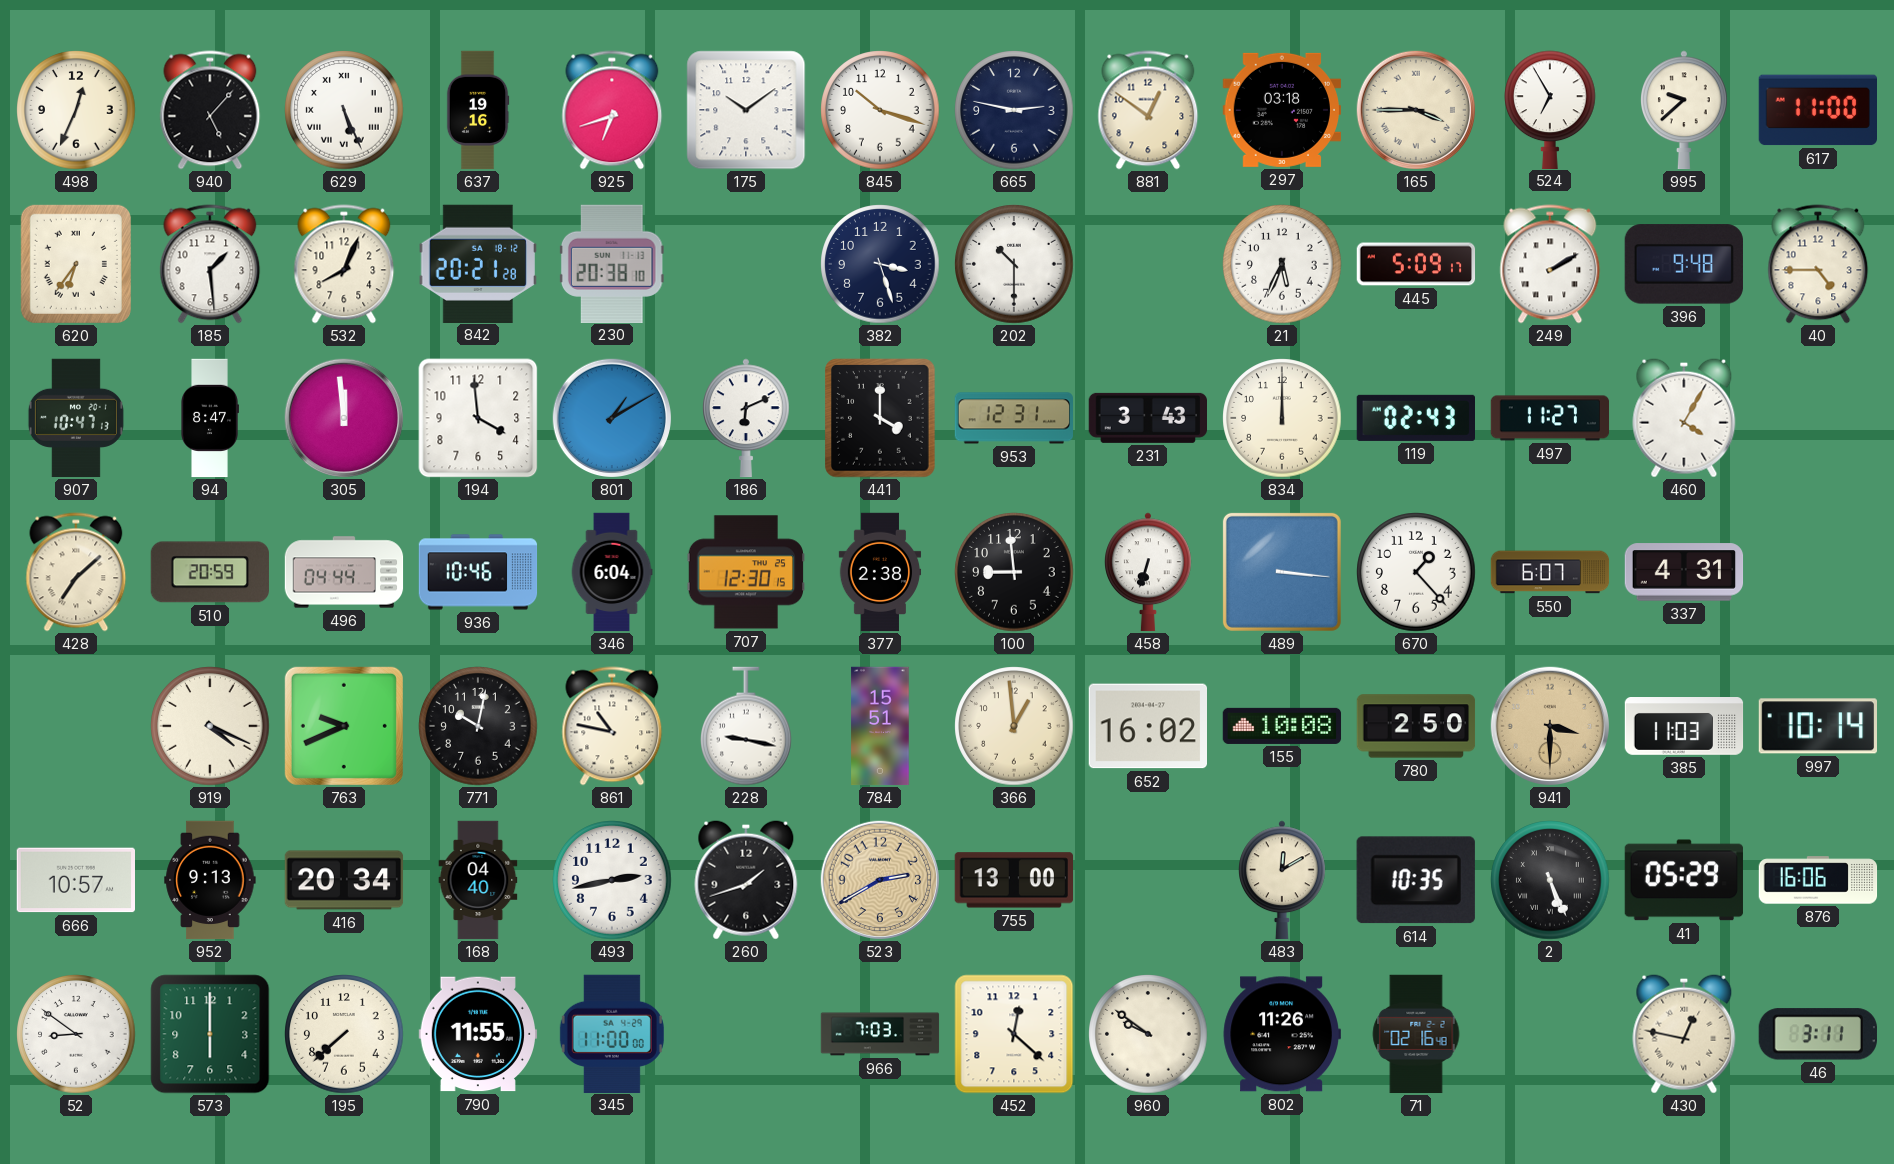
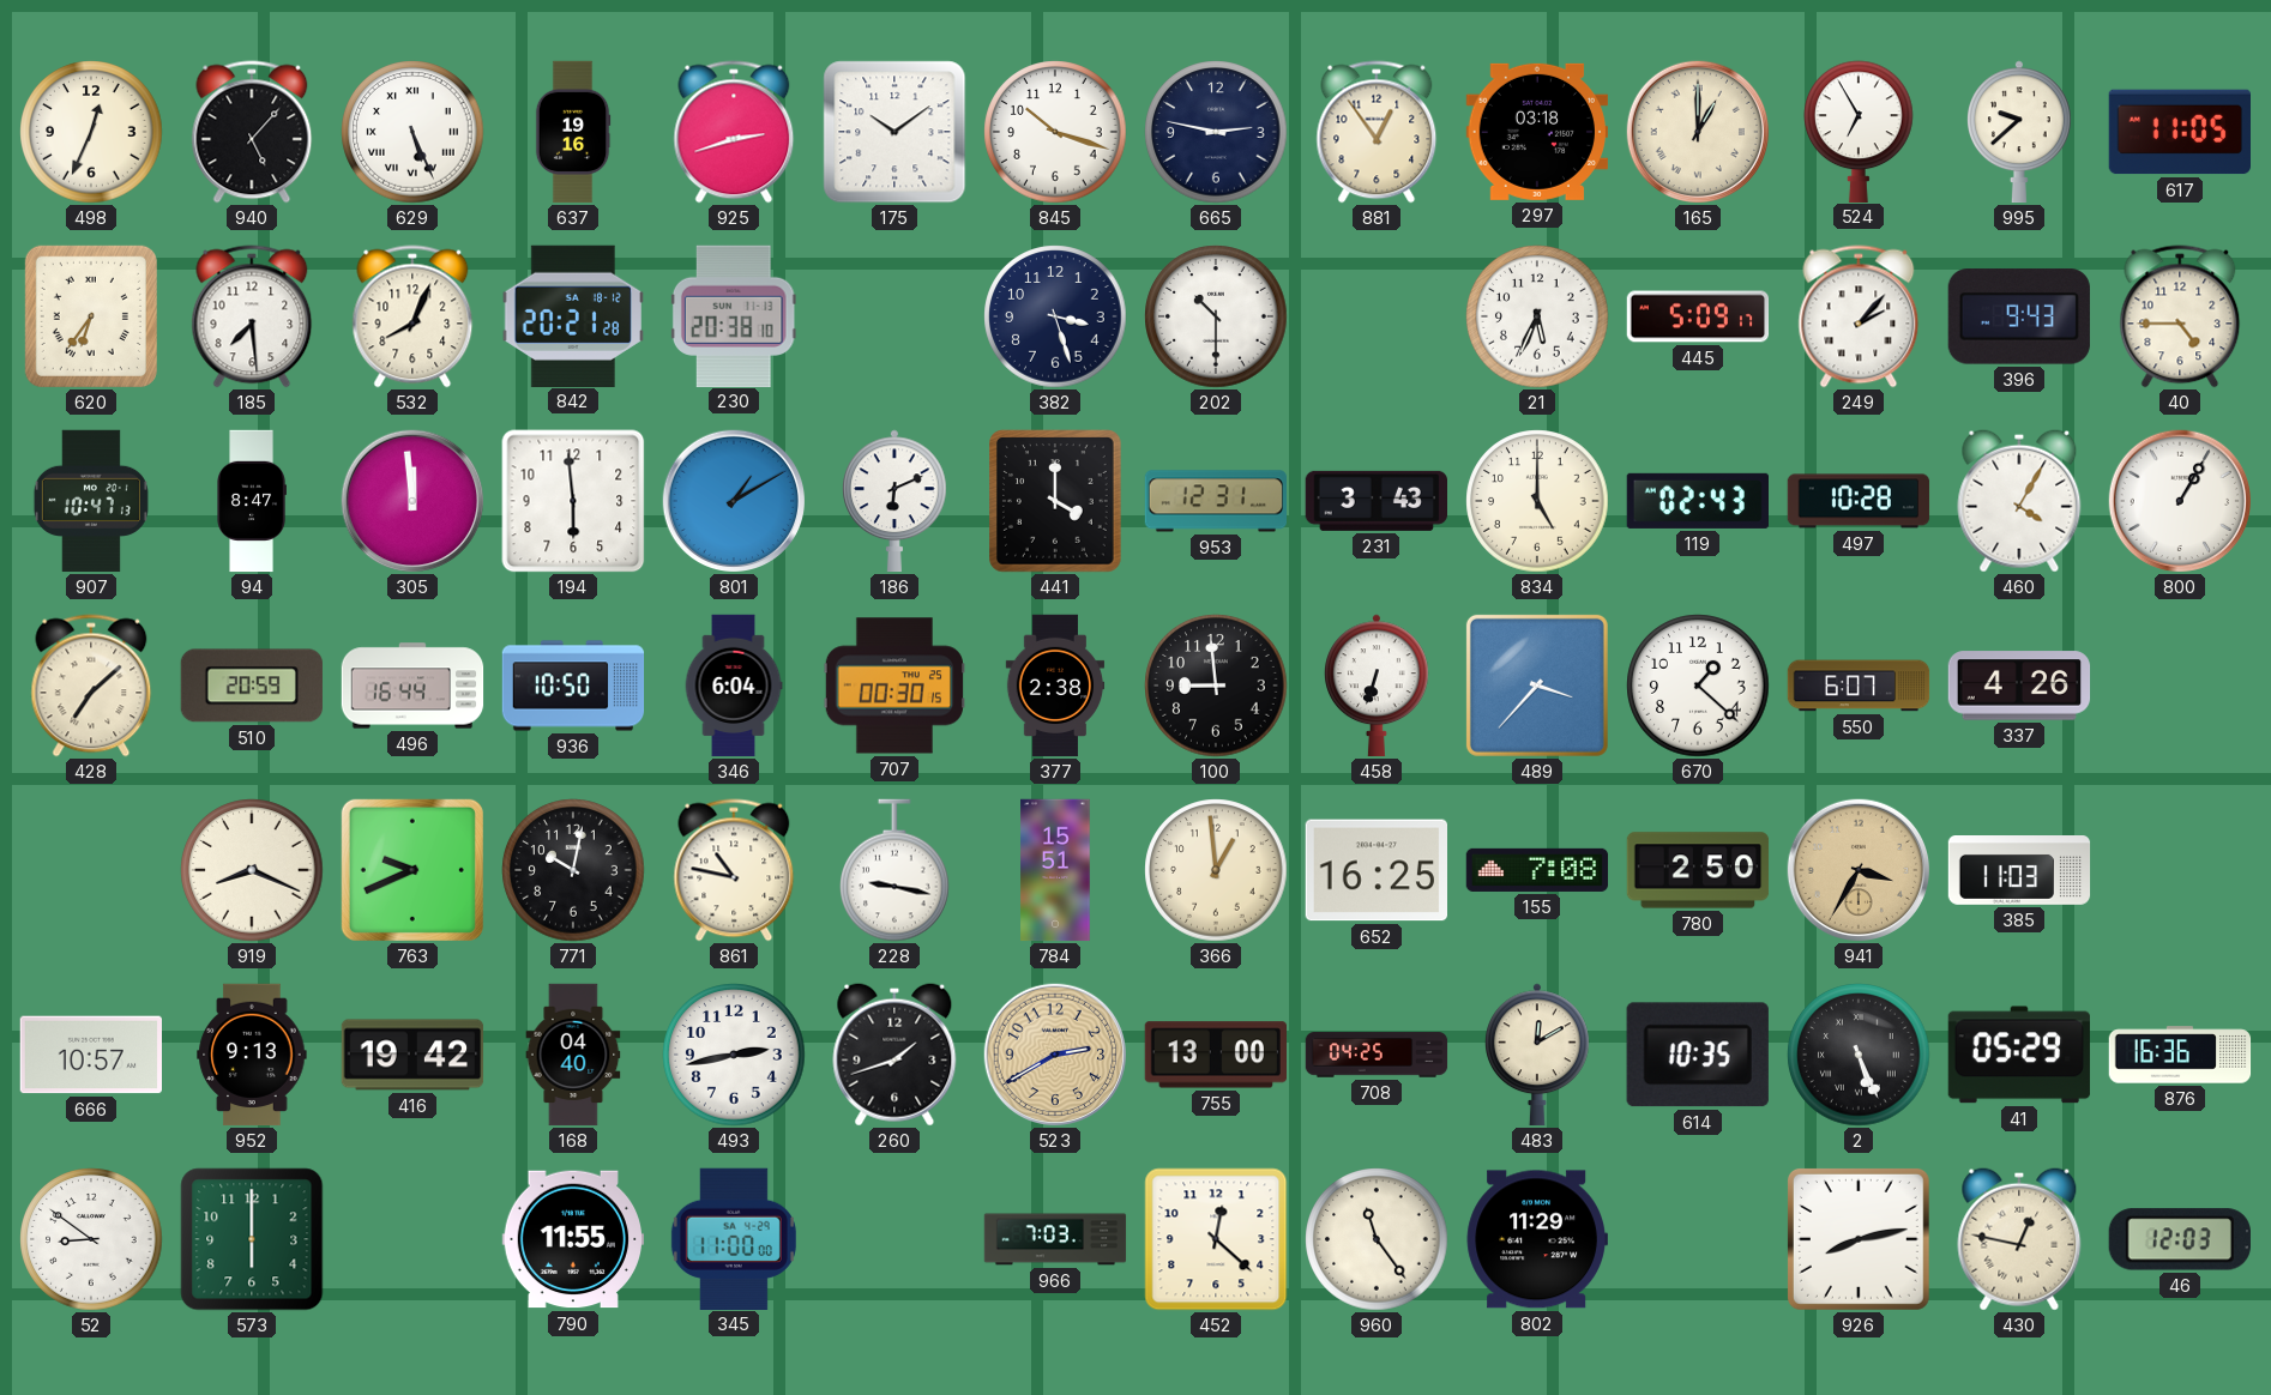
925: 6:42 -> 2:42 (734, 132)
881: 12:51 -> 12:54 (1377, 132)
165: 3:45 -> 1:00 (1698, 132)
617: 11:00 -> 11:05 (2179, 132)
185: 1:29 -> 7:29 (252, 316)
249: 2:10 -> 2:07 (1859, 316)
396: 9:48 -> 9:43 (2019, 316)
194: 3:59 -> 5:59 (573, 501)
834: 12:00 -> 5:00 (1537, 501)
497: 11:27 -> 10:28 (1859, 501)
800: none -> 1:05 (2180, 501)
496: 04:44 -> 16:44 (412, 686)
936: 10:46 -> 10:50 (573, 686)
707: 12:30 -> 00:30 (893, 686)
489: 3:16 -> 3:37 (1537, 686)
670: 1:23 -> 1:22 (1698, 686)
337: 4:31 -> 4:26 (2019, 686)
919: 4:19 -> 8:19 (252, 870)
652: 16:02 -> 16:25 (1375, 870)
155: 10:08 -> 7:08 (1537, 870)
941: 3:30 -> 3:35 (1859, 870)
997: 10:14 -> none (1817, 726)
416: 20:34 -> 19:42 (412, 1055)
708: none -> 04:25 (1377, 1055)
876: 16:06 -> 16:36 (2180, 1055)
195: 7:38 -> none (344, 1034)
960: 9:51 -> 11:24 (1377, 1239)
802: 11:26 -> 11:29 (1537, 1239)
71: 02:16 -> none (1416, 1034)
926: none -> 8:13 (1859, 1239)
46: 3:11 -> 12:03 (2180, 1239)
